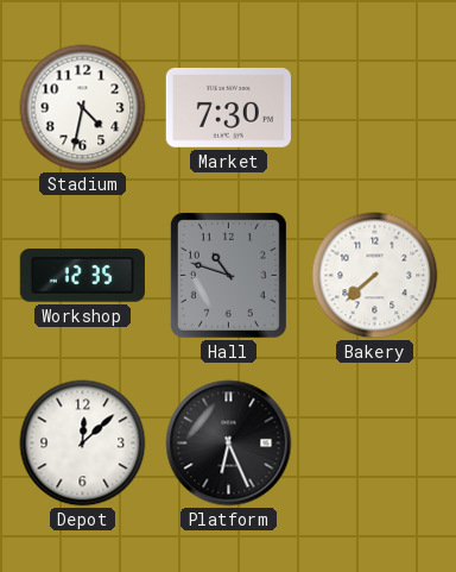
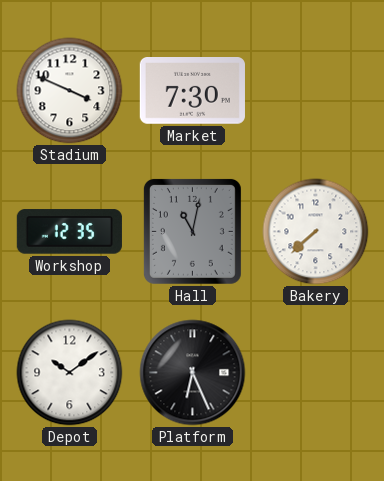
Stadium: 4:32 -> 3:49 (70, 91)
Hall: 10:48 -> 11:02 (192, 231)
Depot: 12:08 -> 10:09 (70, 373)
